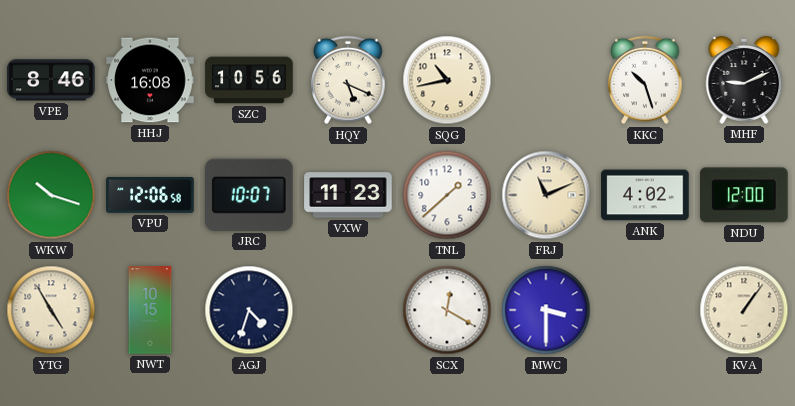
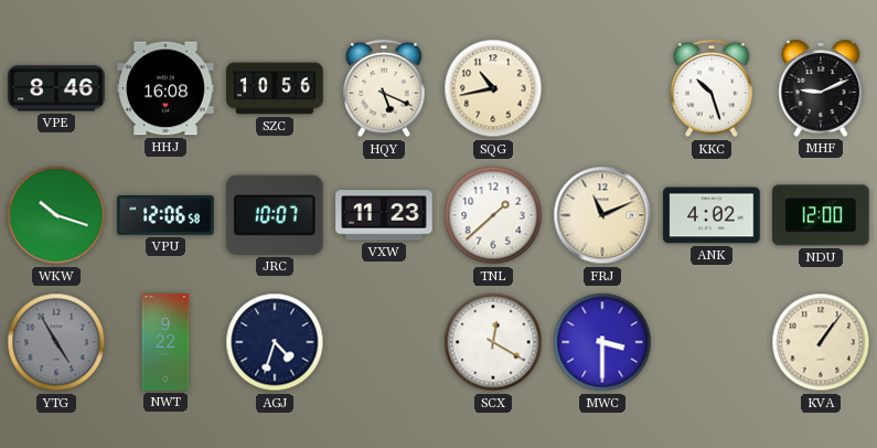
YTG dial: cream -> grey (56, 342)
NWT: 10:15 -> 9:22 (165, 342)
